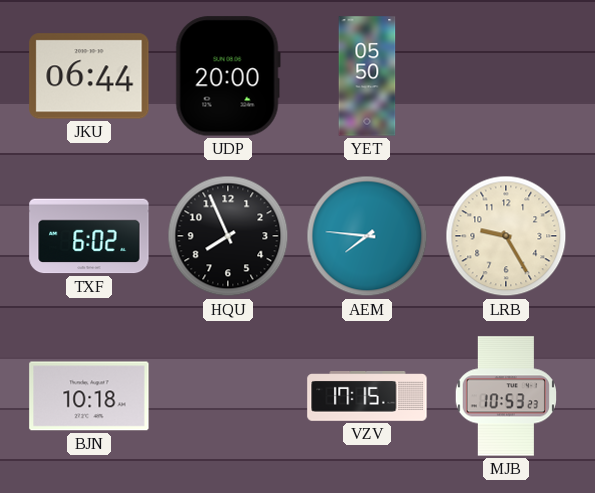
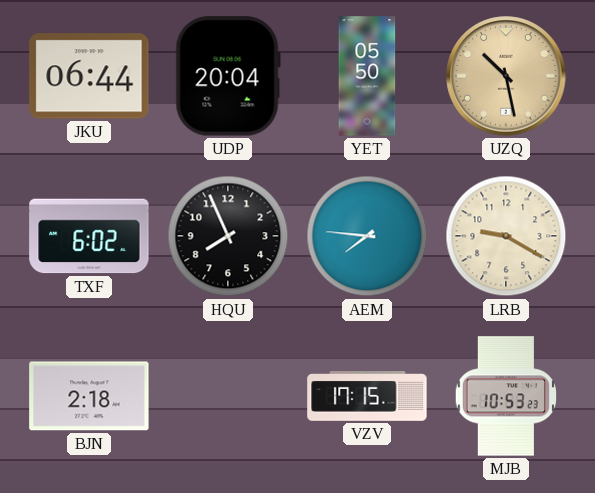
UDP: 20:00 -> 20:04 (228, 76)
UZQ: none -> 10:28 (506, 76)
LRB: 9:25 -> 9:20 (506, 236)
BJN: 10:18 -> 2:18 (89, 396)
